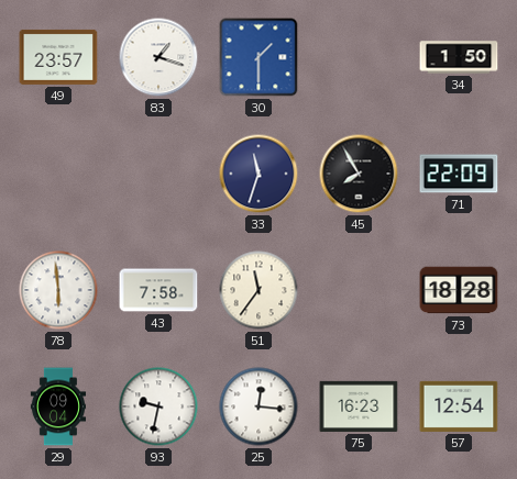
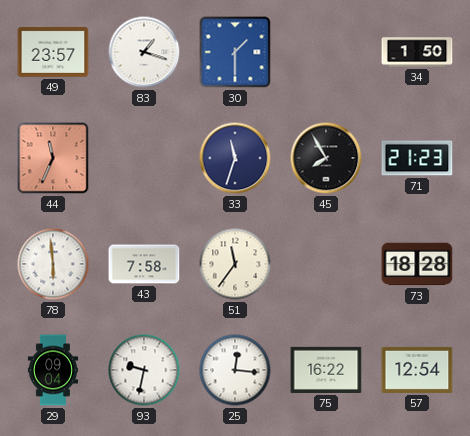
44: none -> 11:34 (53, 158)
71: 22:09 -> 21:23 (417, 158)
75: 16:23 -> 16:22 (326, 370)
